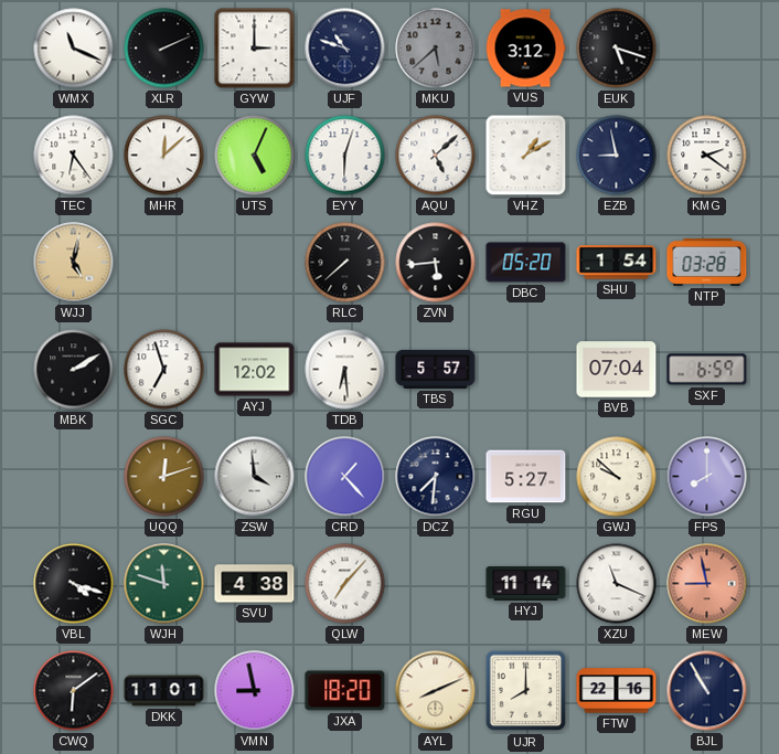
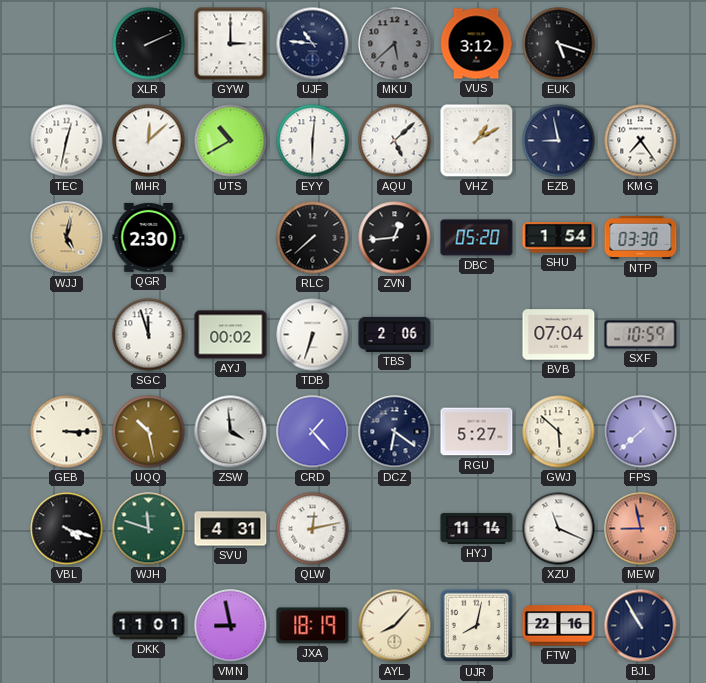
WMX: 11:19 -> none (74, 49)
UJF: 10:48 -> 10:46 (313, 44)
TEC: 6:24 -> 12:32 (67, 141)
UTS: 5:04 -> 10:40 (231, 141)
EYY: 6:03 -> 6:01 (313, 141)
KMG: 2:21 -> 7:24 (641, 141)
QGR: none -> 2:30 (149, 237)
ZVN: 5:44 -> 12:44 (395, 238)
NTP: 03:28 -> 03:30 (641, 237)
MBK: 2:10 -> none (74, 370)
SGC: 6:57 -> 11:57 (149, 335)
AYJ: 12:02 -> 00:02 (231, 335)
TDB: 6:29 -> 6:33 (313, 335)
TBS: 5:57 -> 2:06 (395, 334)
SXF: 6:59 -> 10:59 (641, 335)
GEB: none -> 3:15 (67, 432)
UQQ: 12:12 -> 10:28 (149, 432)
DCZ: 7:31 -> 6:21 (395, 432)
GWJ: 9:52 -> 5:52 (559, 432)
FPS: 8:00 -> 7:38 (641, 432)
SVU: 4:38 -> 4:31 (231, 529)
QLW: 7:07 -> 12:13 (313, 529)
CWQ: 6:09 -> none (74, 691)
JXA: 18:20 -> 18:19 (313, 626)
AYL: 8:11 -> 8:07 (395, 626)
UJR: 8:00 -> 8:02 (477, 626)
